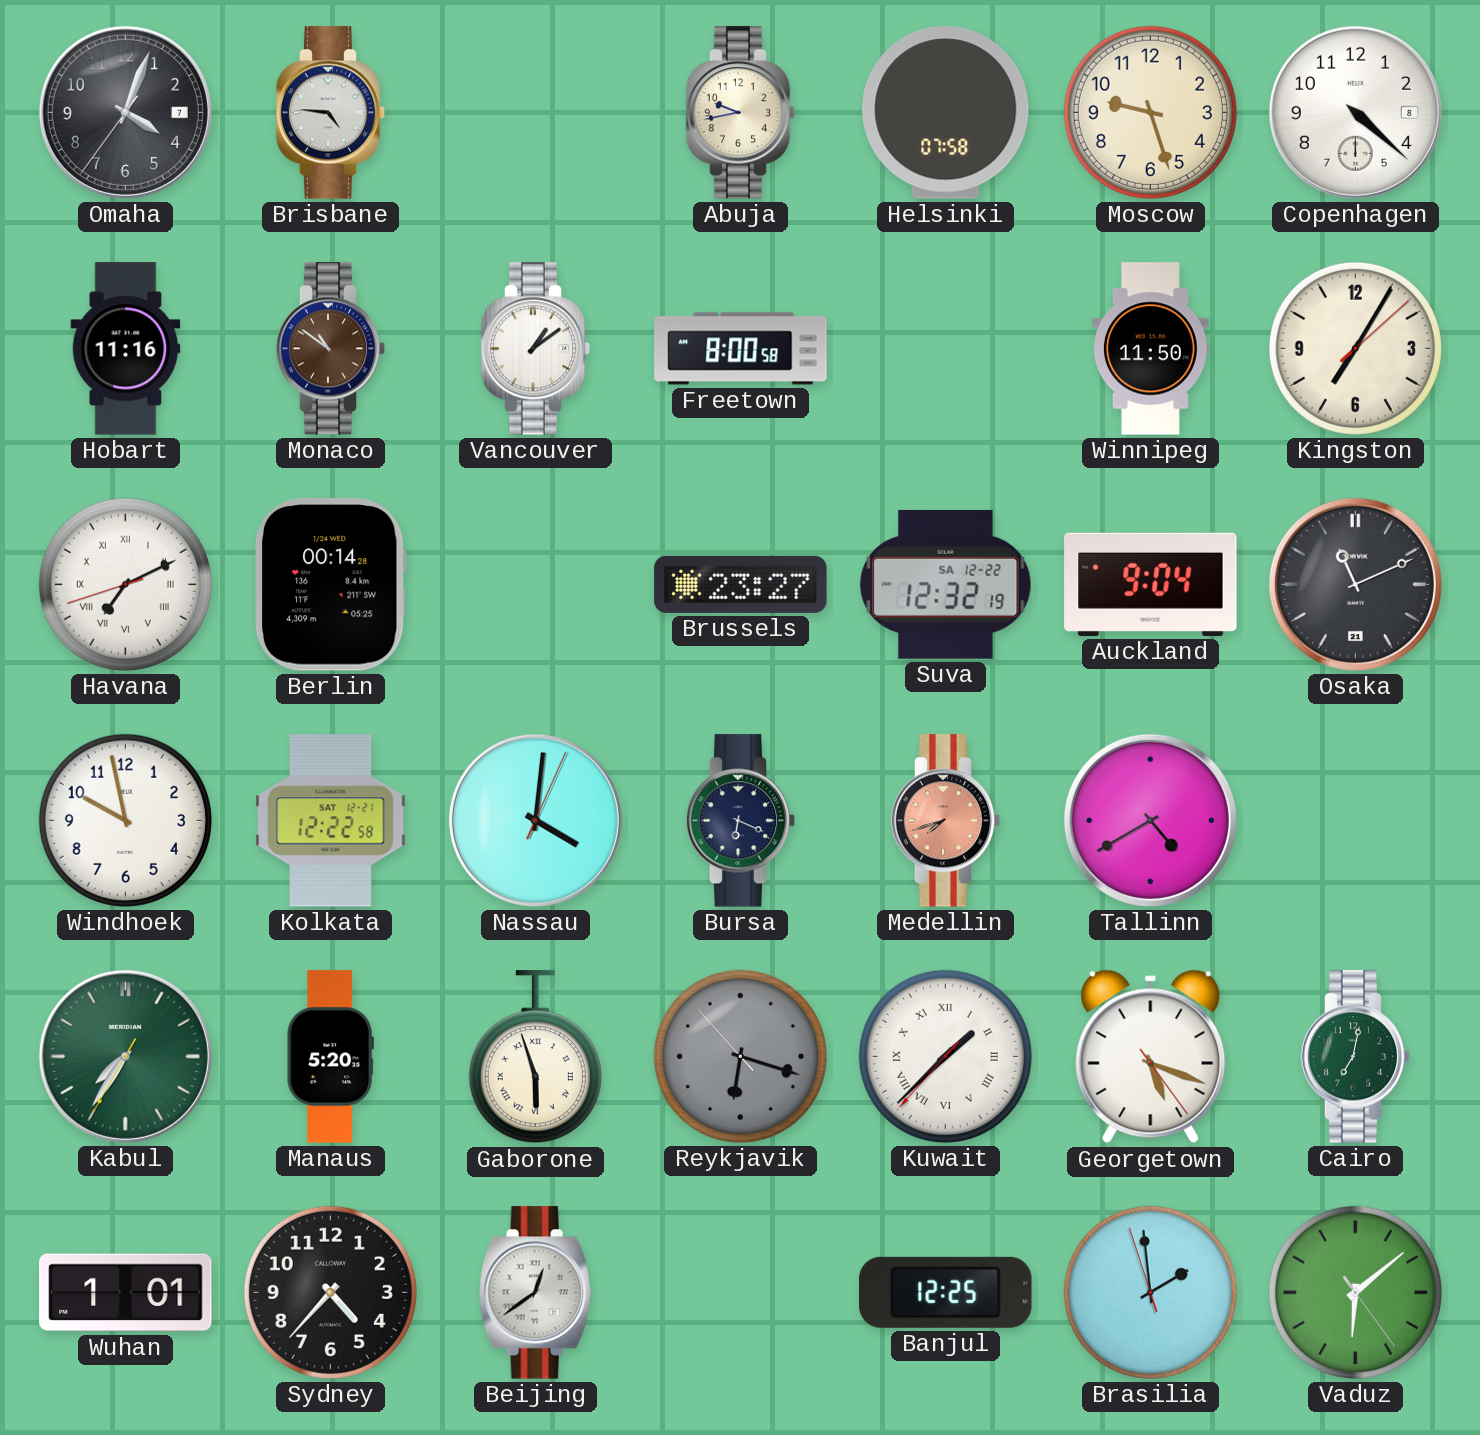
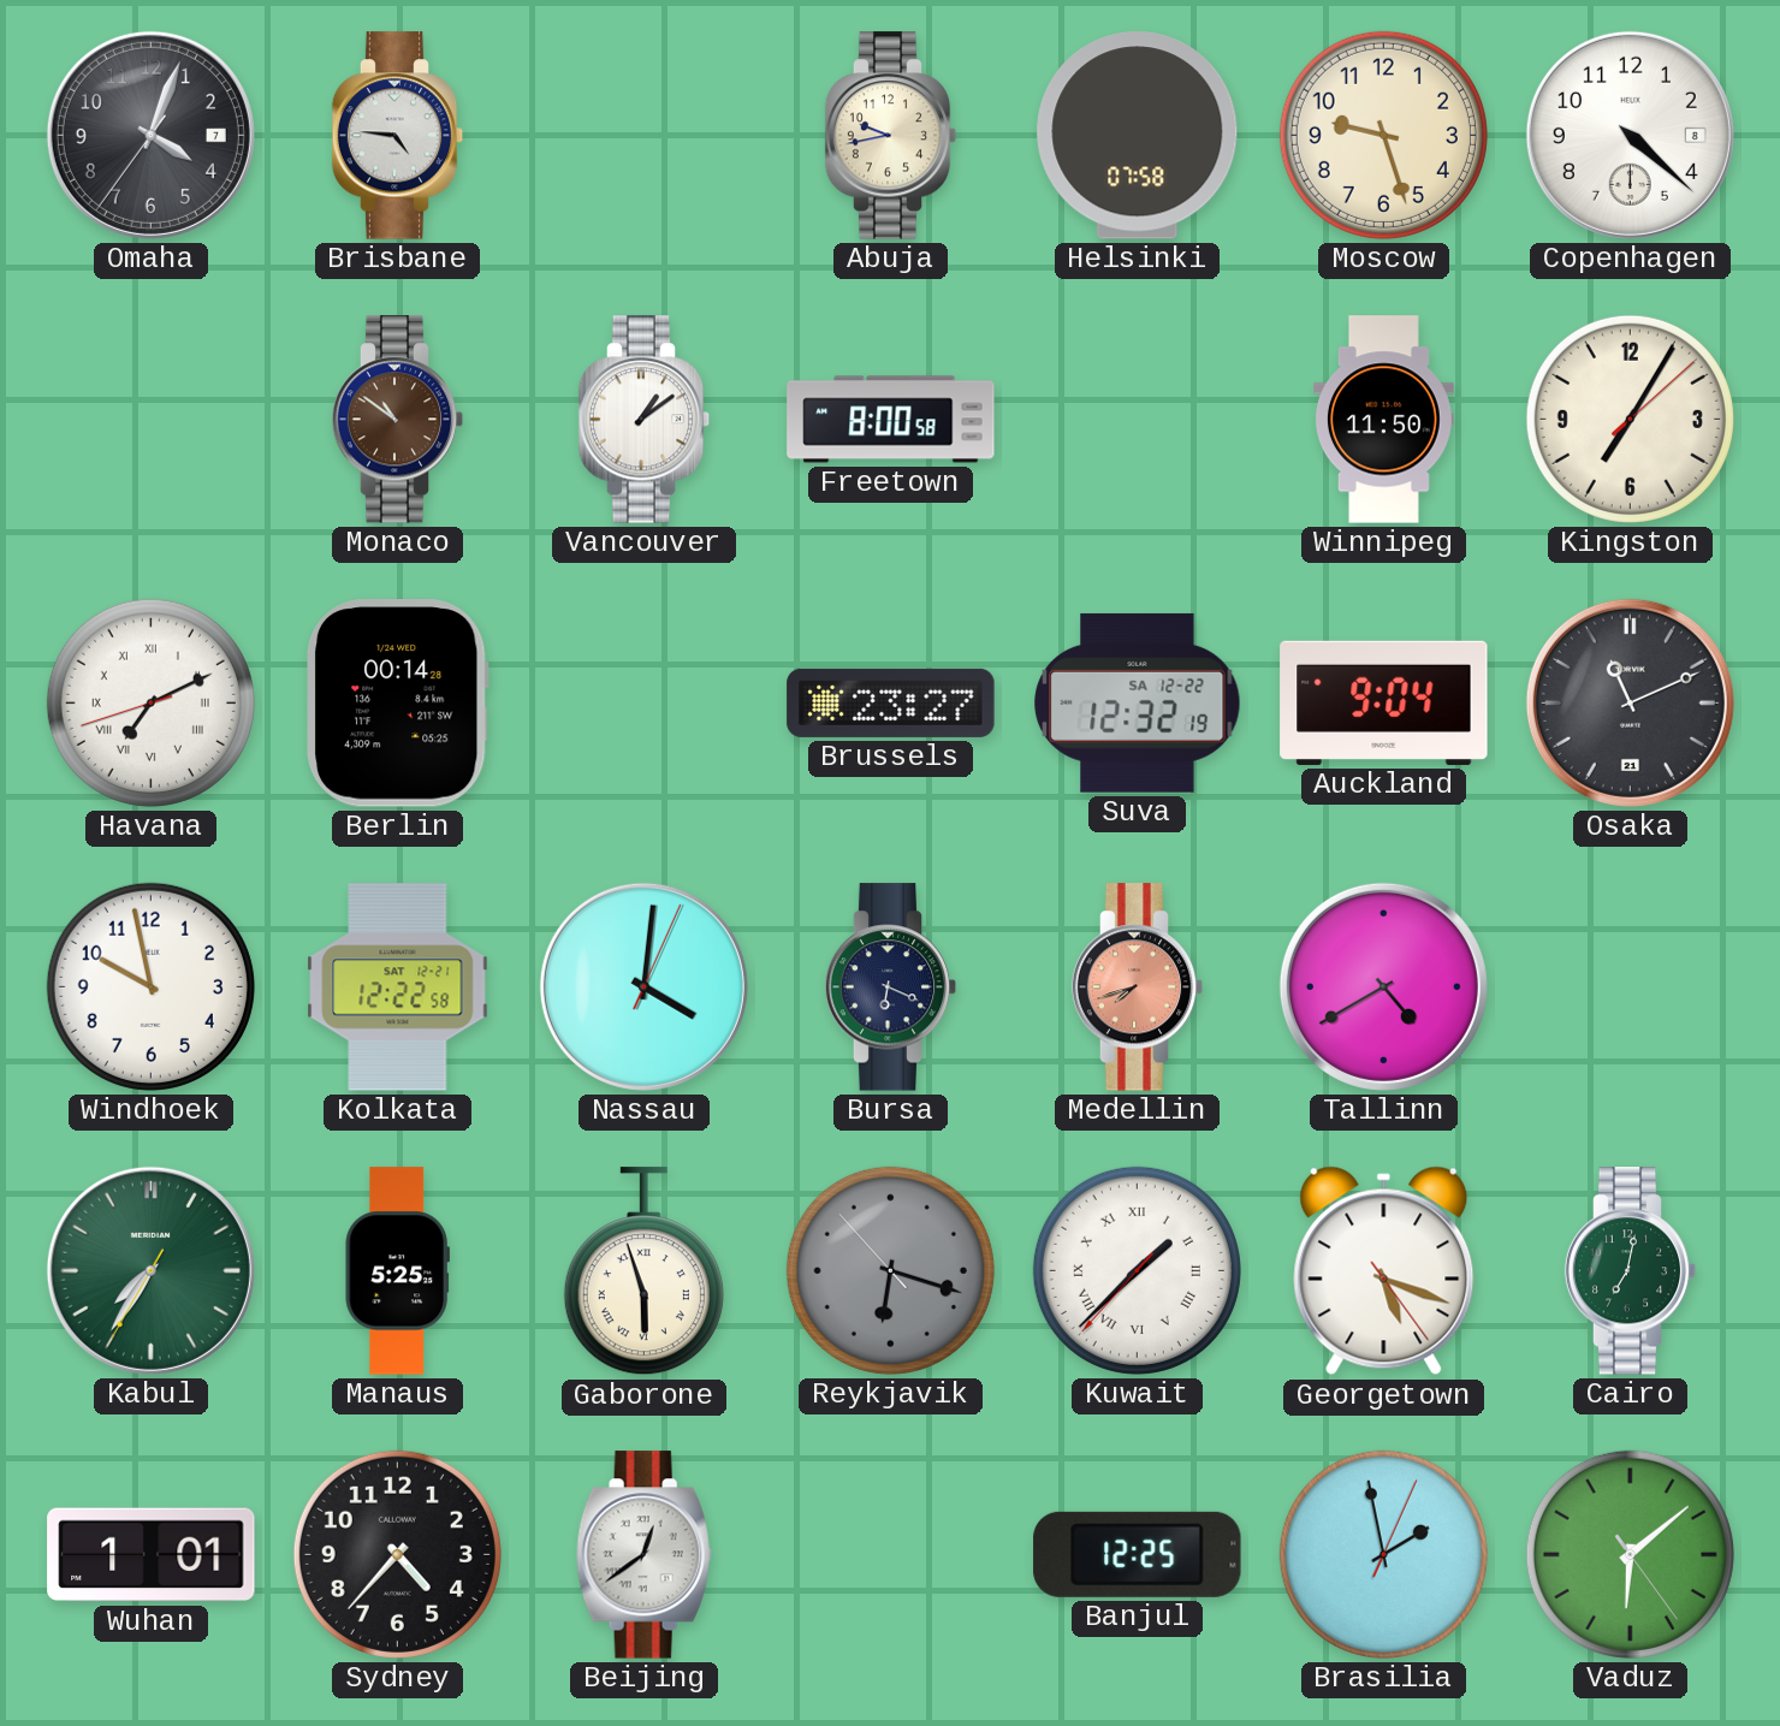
Hobart: 11:16 -> none (126, 349)
Manaus: 5:20 -> 5:25 (397, 1271)
Brasilia: 1:58:57 -> 1:58:04 (1383, 1554)
